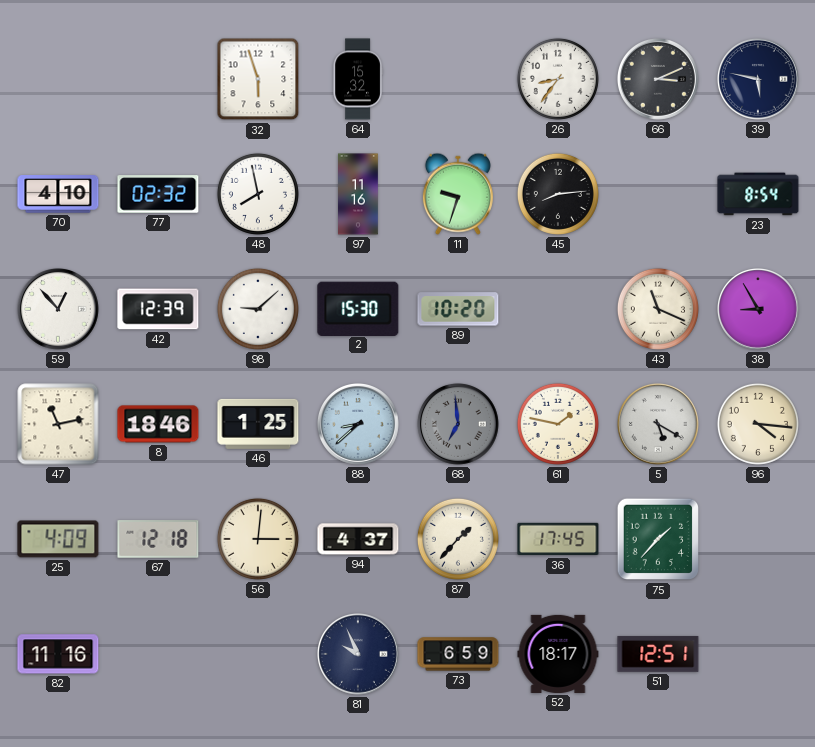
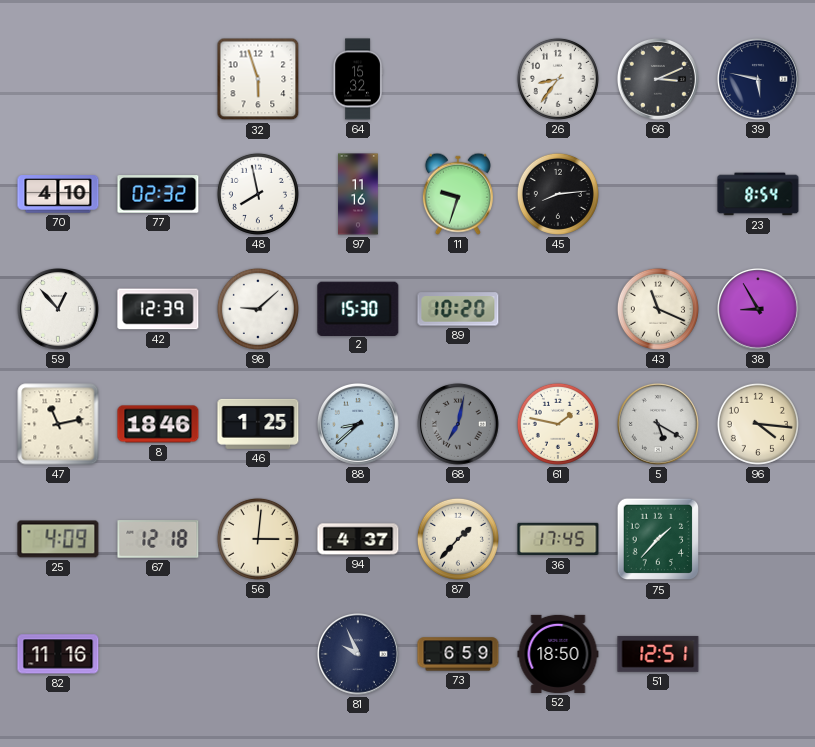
68: 6:59 -> 7:02 (459, 425)
52: 18:17 -> 18:50 (558, 654)
